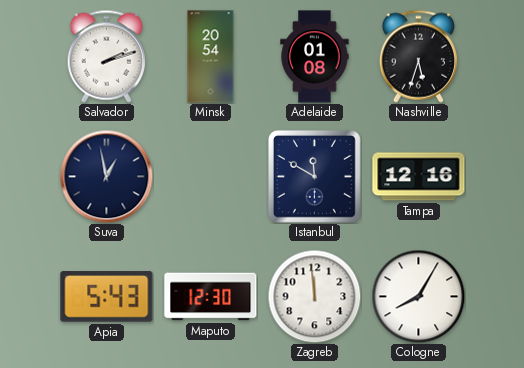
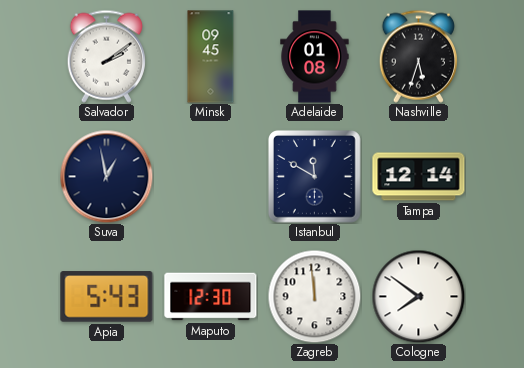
Salvador: 2:12 -> 2:09 (106, 56)
Minsk: 20:54 -> 09:45 (211, 57)
Tampa: 12:16 -> 12:14 (419, 177)
Cologne: 8:05 -> 7:51 (418, 296)
